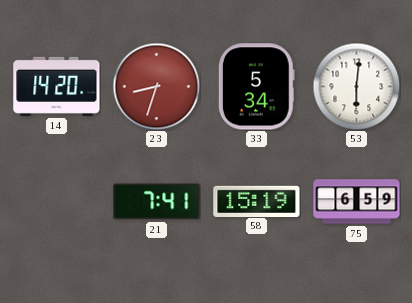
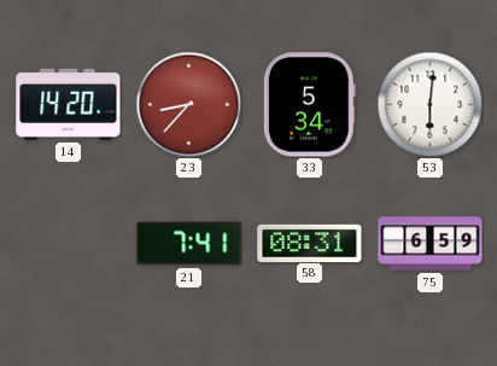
23: 8:33 -> 8:37 (188, 104)
58: 15:19 -> 08:31 (310, 243)
